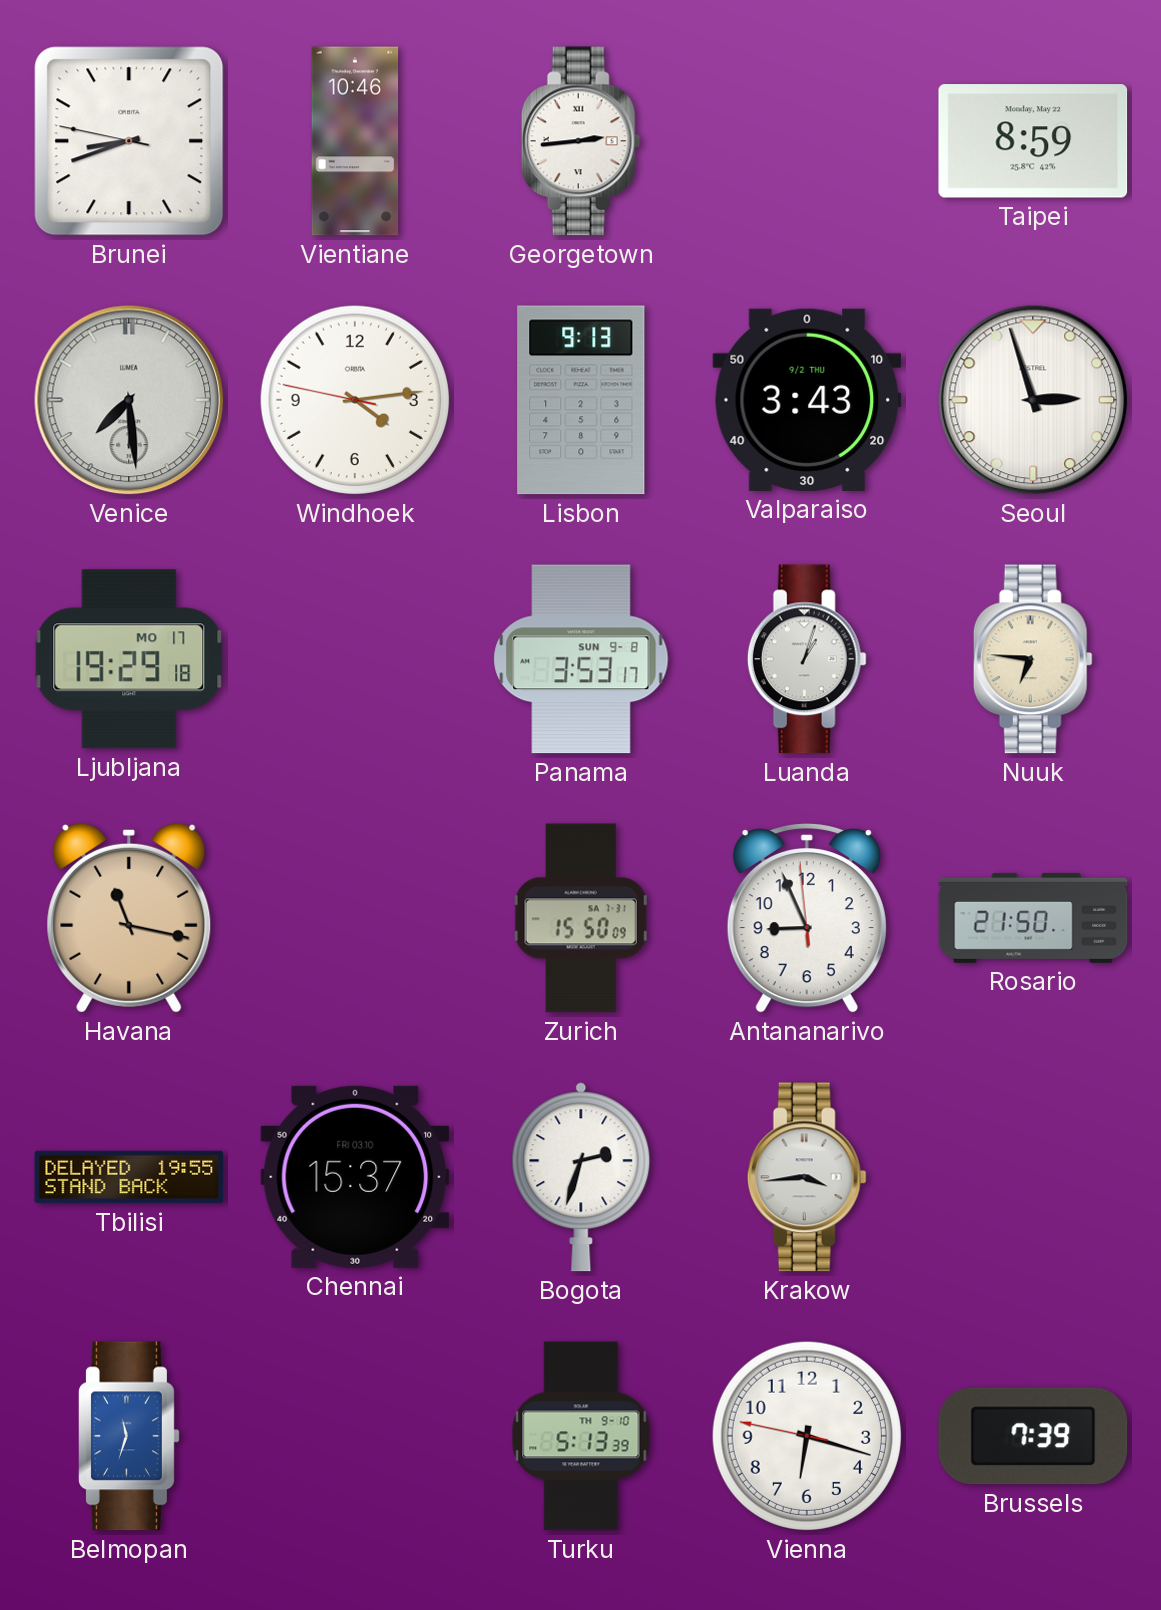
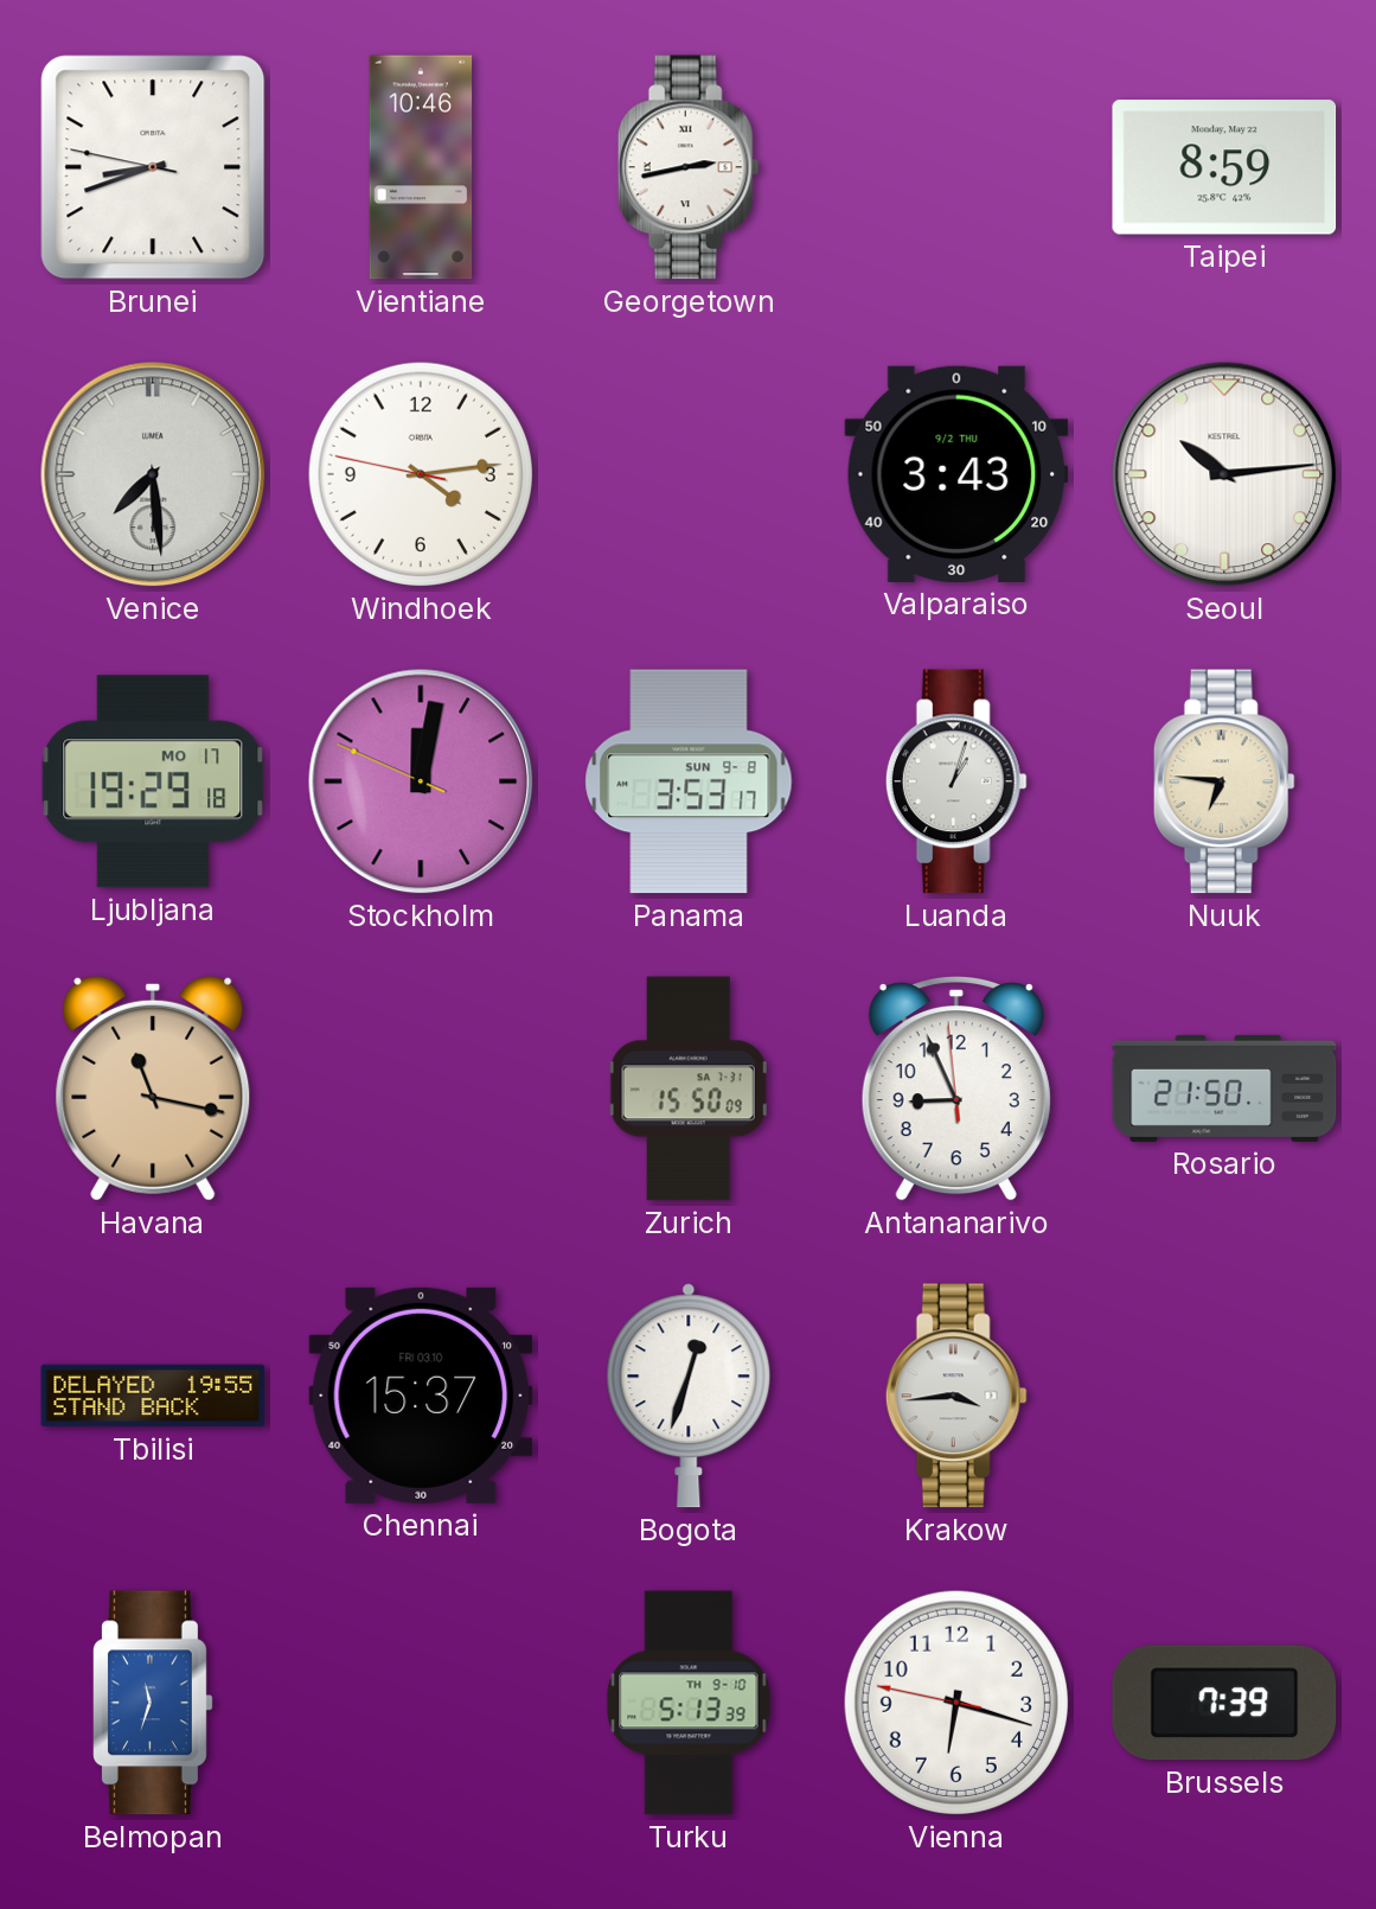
Georgetown: 2:44 -> 2:43 (689, 167)
Lisbon: 9:13 -> none (581, 400)
Seoul: 2:57 -> 10:14 (1224, 474)
Stockholm: none -> 12:01 (421, 781)
Bogota: 2:33 -> 12:33 (689, 1396)
